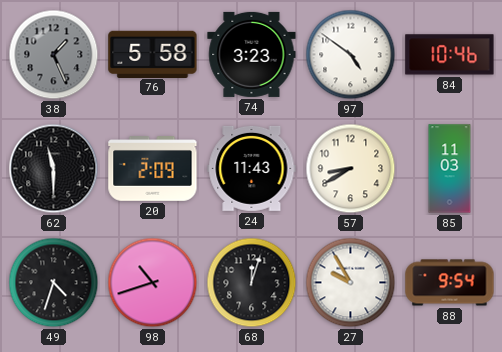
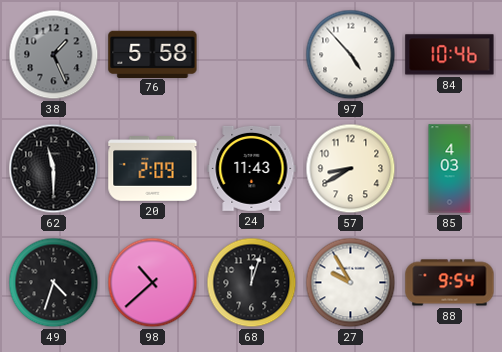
74: 3:23 -> none (252, 54)
97: 4:51 -> 4:53 (351, 55)
85: 11:03 -> 4:03 (450, 169)
98: 10:42 -> 10:38 (153, 283)
